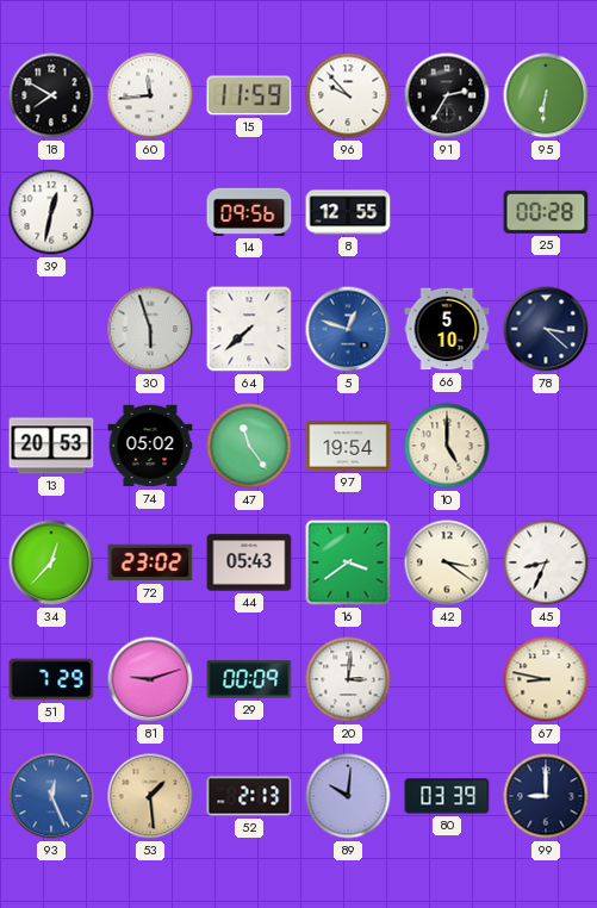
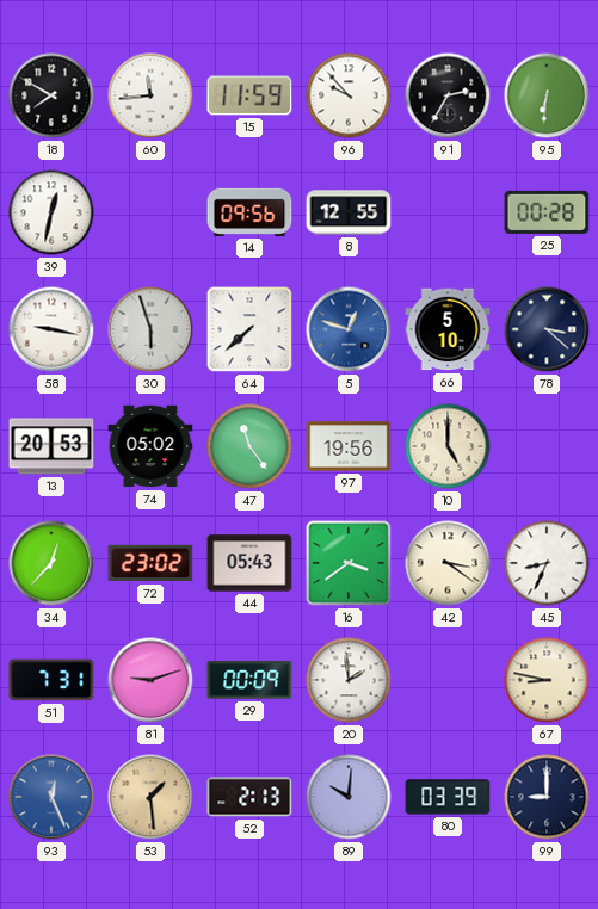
58: none -> 9:17 (51, 329)
97: 19:54 -> 19:56 (349, 446)
51: 7:29 -> 7:31 (51, 680)
20: 3:01 -> 1:59 (349, 680)
